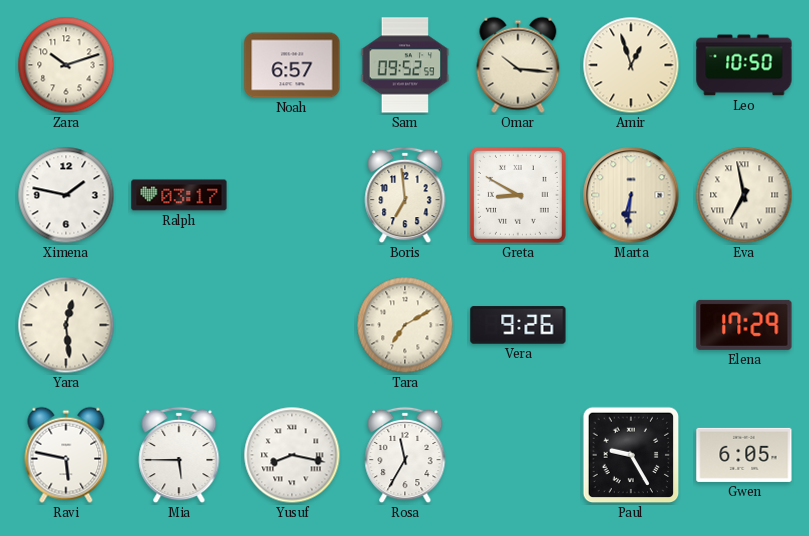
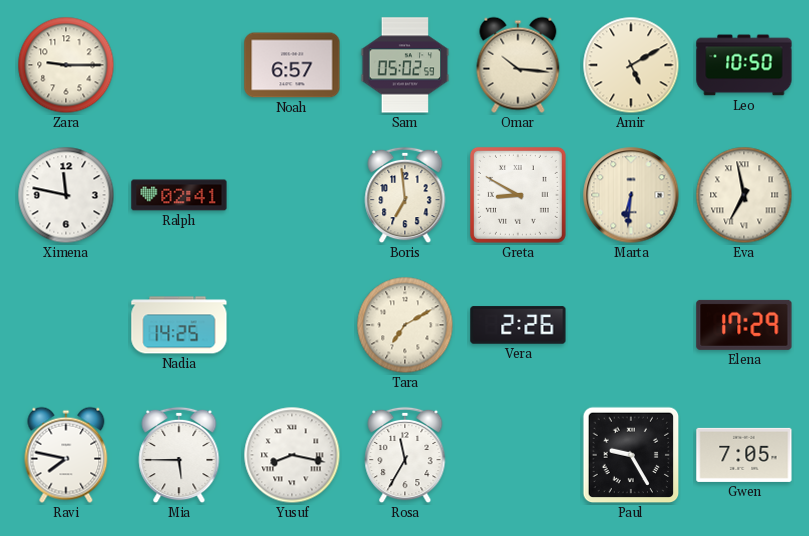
Zara: 10:12 -> 9:15 (66, 65)
Sam: 09:52 -> 05:02 (405, 65)
Amir: 12:57 -> 5:10 (631, 65)
Ximena: 1:47 -> 11:47 (66, 195)
Ralph: 03:17 -> 02:41 (179, 195)
Yara: 12:29 -> none (66, 325)
Nadia: none -> 14:25 (179, 325)
Vera: 9:26 -> 2:26 (518, 325)
Ravi: 5:47 -> 7:47 (66, 455)
Gwen: 6:05 -> 7:05 (744, 455)
